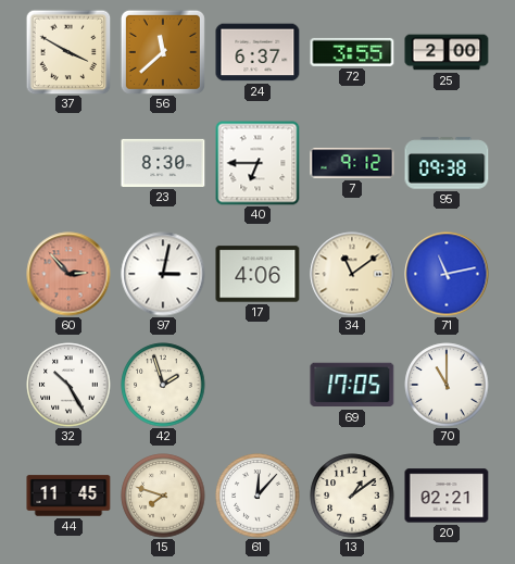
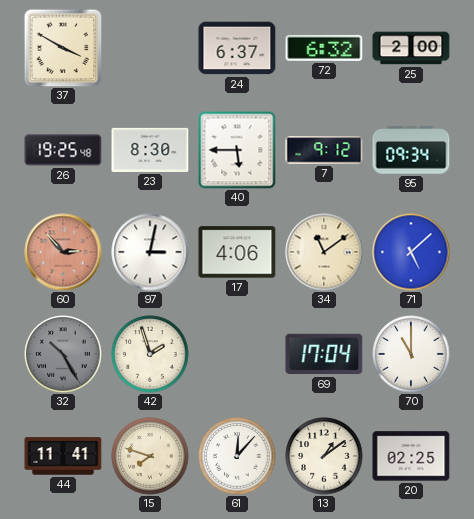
56: 11:38 -> none (163, 52)
72: 3:55 -> 6:32 (324, 48)
26: none -> 19:25 (63, 150)
40: 6:45 -> 5:45 (237, 150)
95: 09:38 -> 09:34 (411, 150)
71: 11:13 -> 5:08 (411, 252)
32 dial: white -> grey (63, 354)
69: 17:05 -> 17:04 (324, 354)
44: 11:45 -> 11:41 (63, 456)
20: 02:21 -> 02:25 (411, 456)
